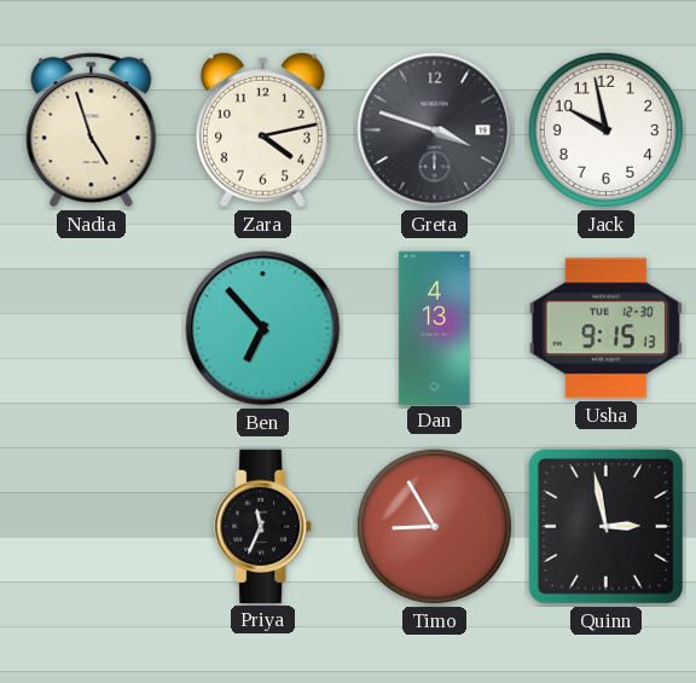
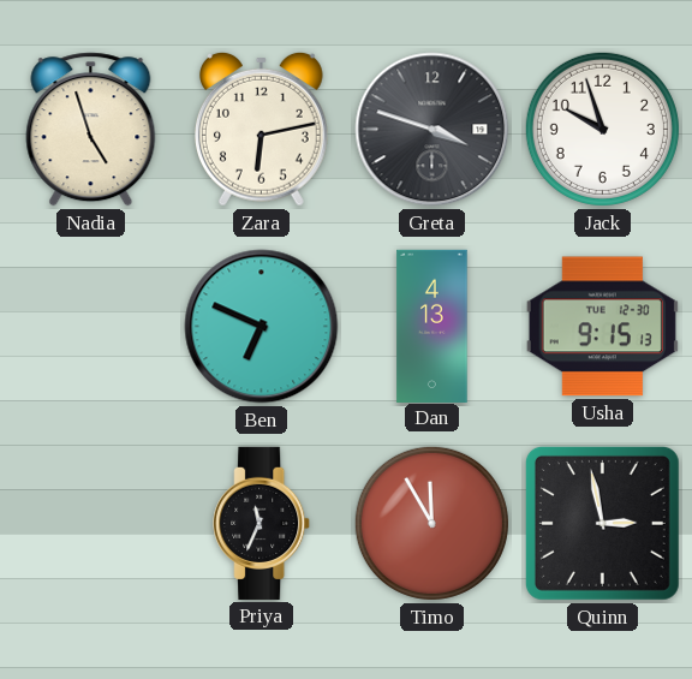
Zara: 4:13 -> 6:13 (261, 129)
Jack: 9:58 -> 9:57 (602, 129)
Ben: 6:53 -> 6:49 (262, 327)
Timo: 8:55 -> 11:55 (431, 523)
